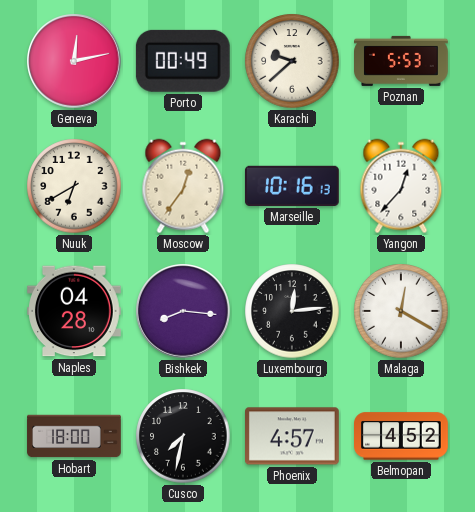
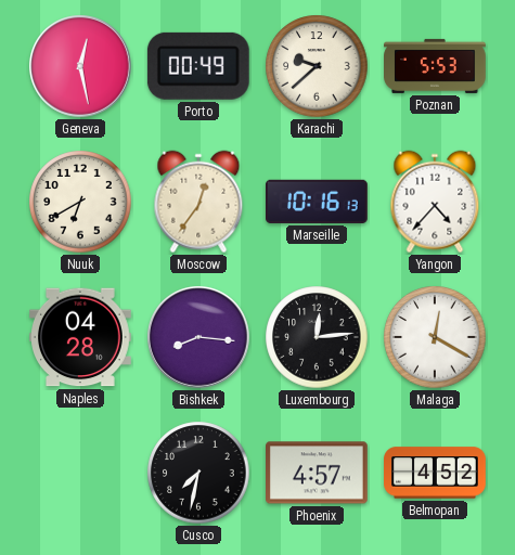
Geneva: 12:13 -> 12:28 (80, 66)
Yangon: 12:37 -> 4:37 (435, 202)
Hobart: 18:00 -> none (74, 436)
